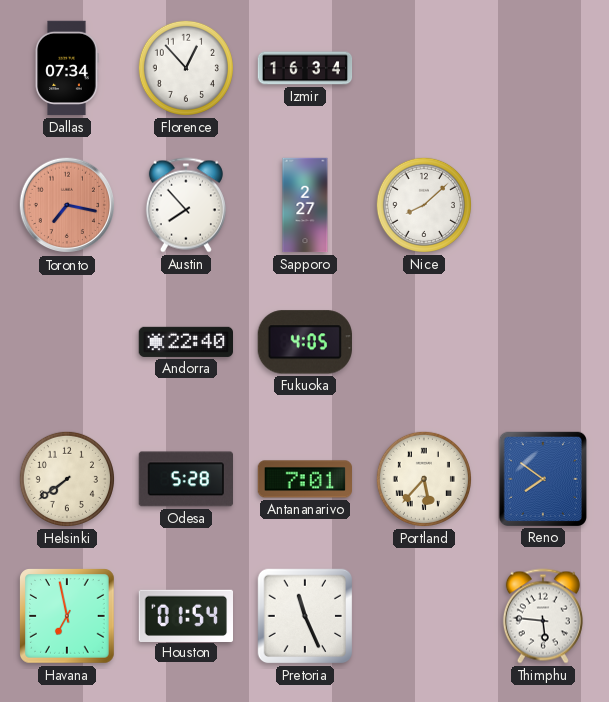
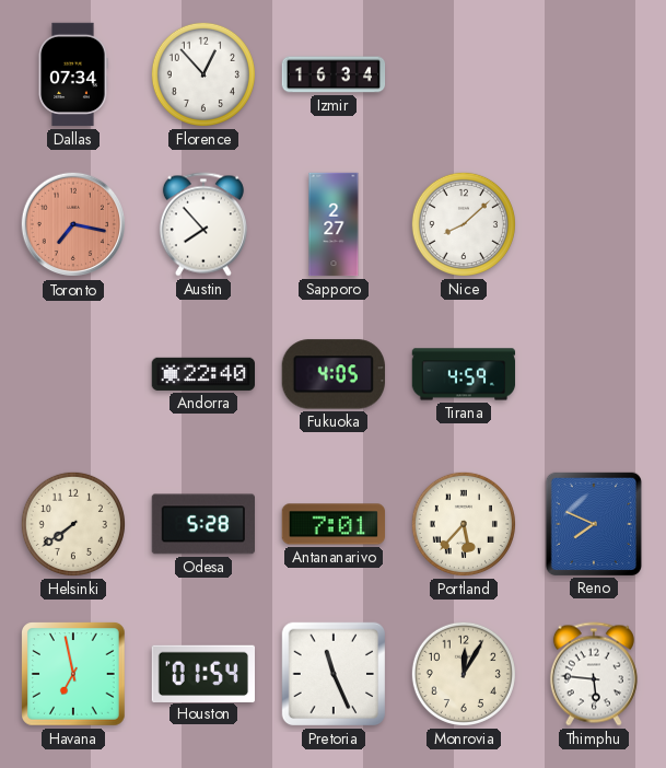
Tirana: none -> 4:59 (464, 374)
Reno: 7:51 -> 7:49 (593, 523)
Monrovia: none -> 12:05 (464, 674)
